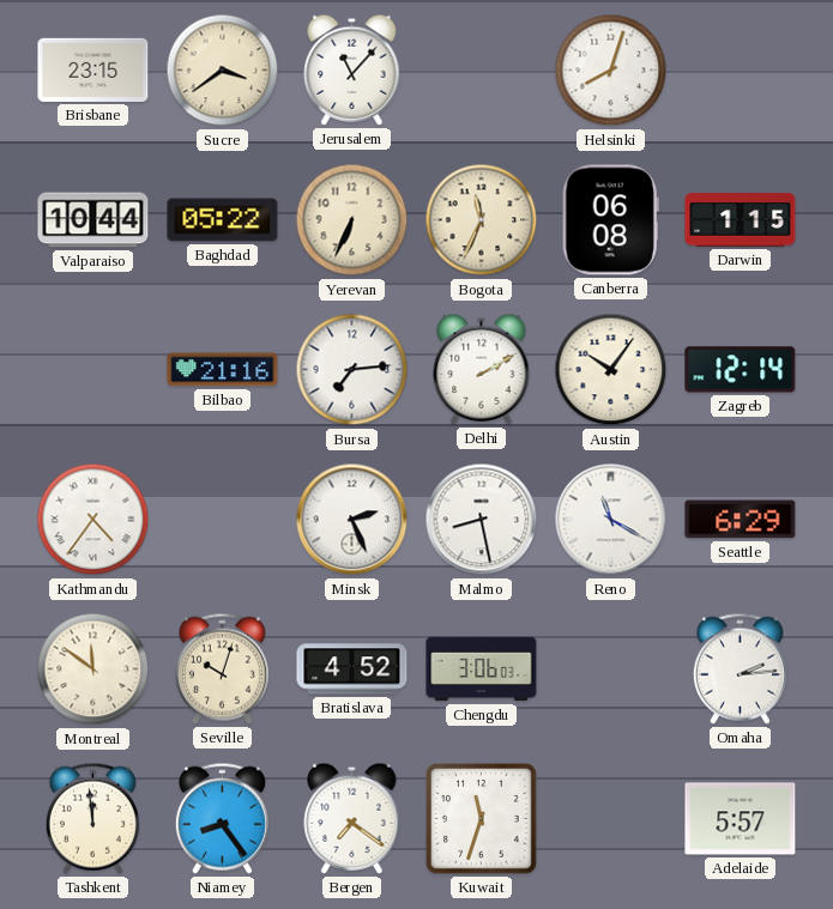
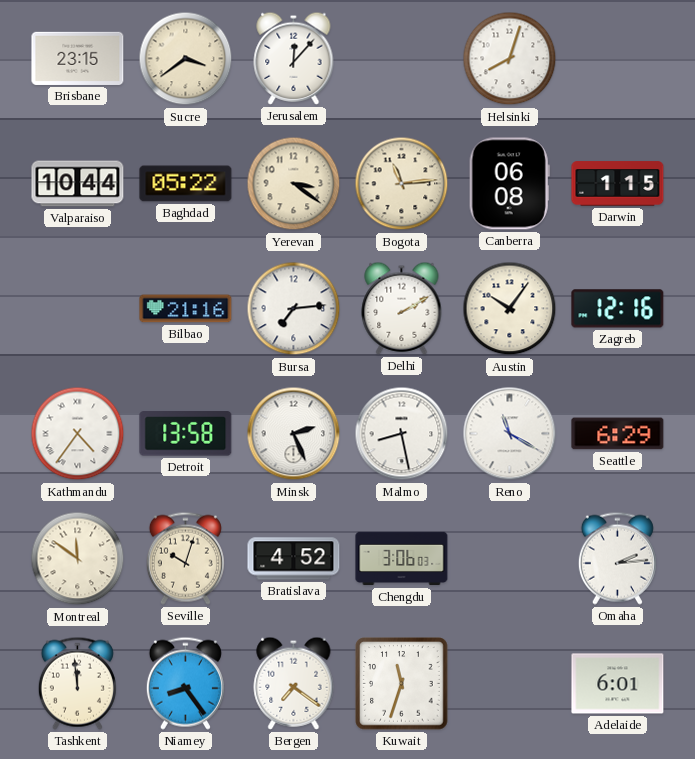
Jerusalem: 11:07 -> 12:07 (294, 58)
Yerevan: 6:34 -> 3:21 (294, 184)
Bogota: 11:34 -> 11:14 (402, 184)
Zagreb: 12:14 -> 12:16 (618, 309)
Detroit: none -> 13:58 (186, 434)
Adelaide: 5:57 -> 6:01 (618, 684)
